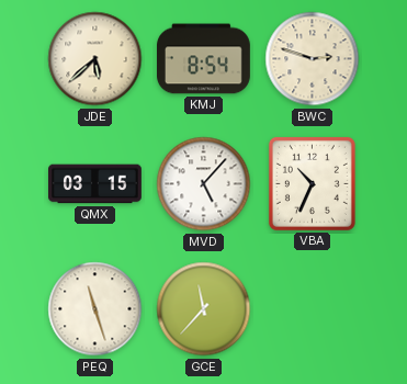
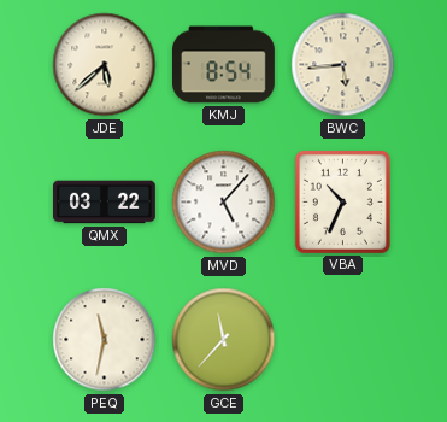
BWC: 2:48 -> 5:44 (343, 65)
QMX: 03:15 -> 03:22 (105, 203)
PEQ: 11:27 -> 11:32 (105, 340)
